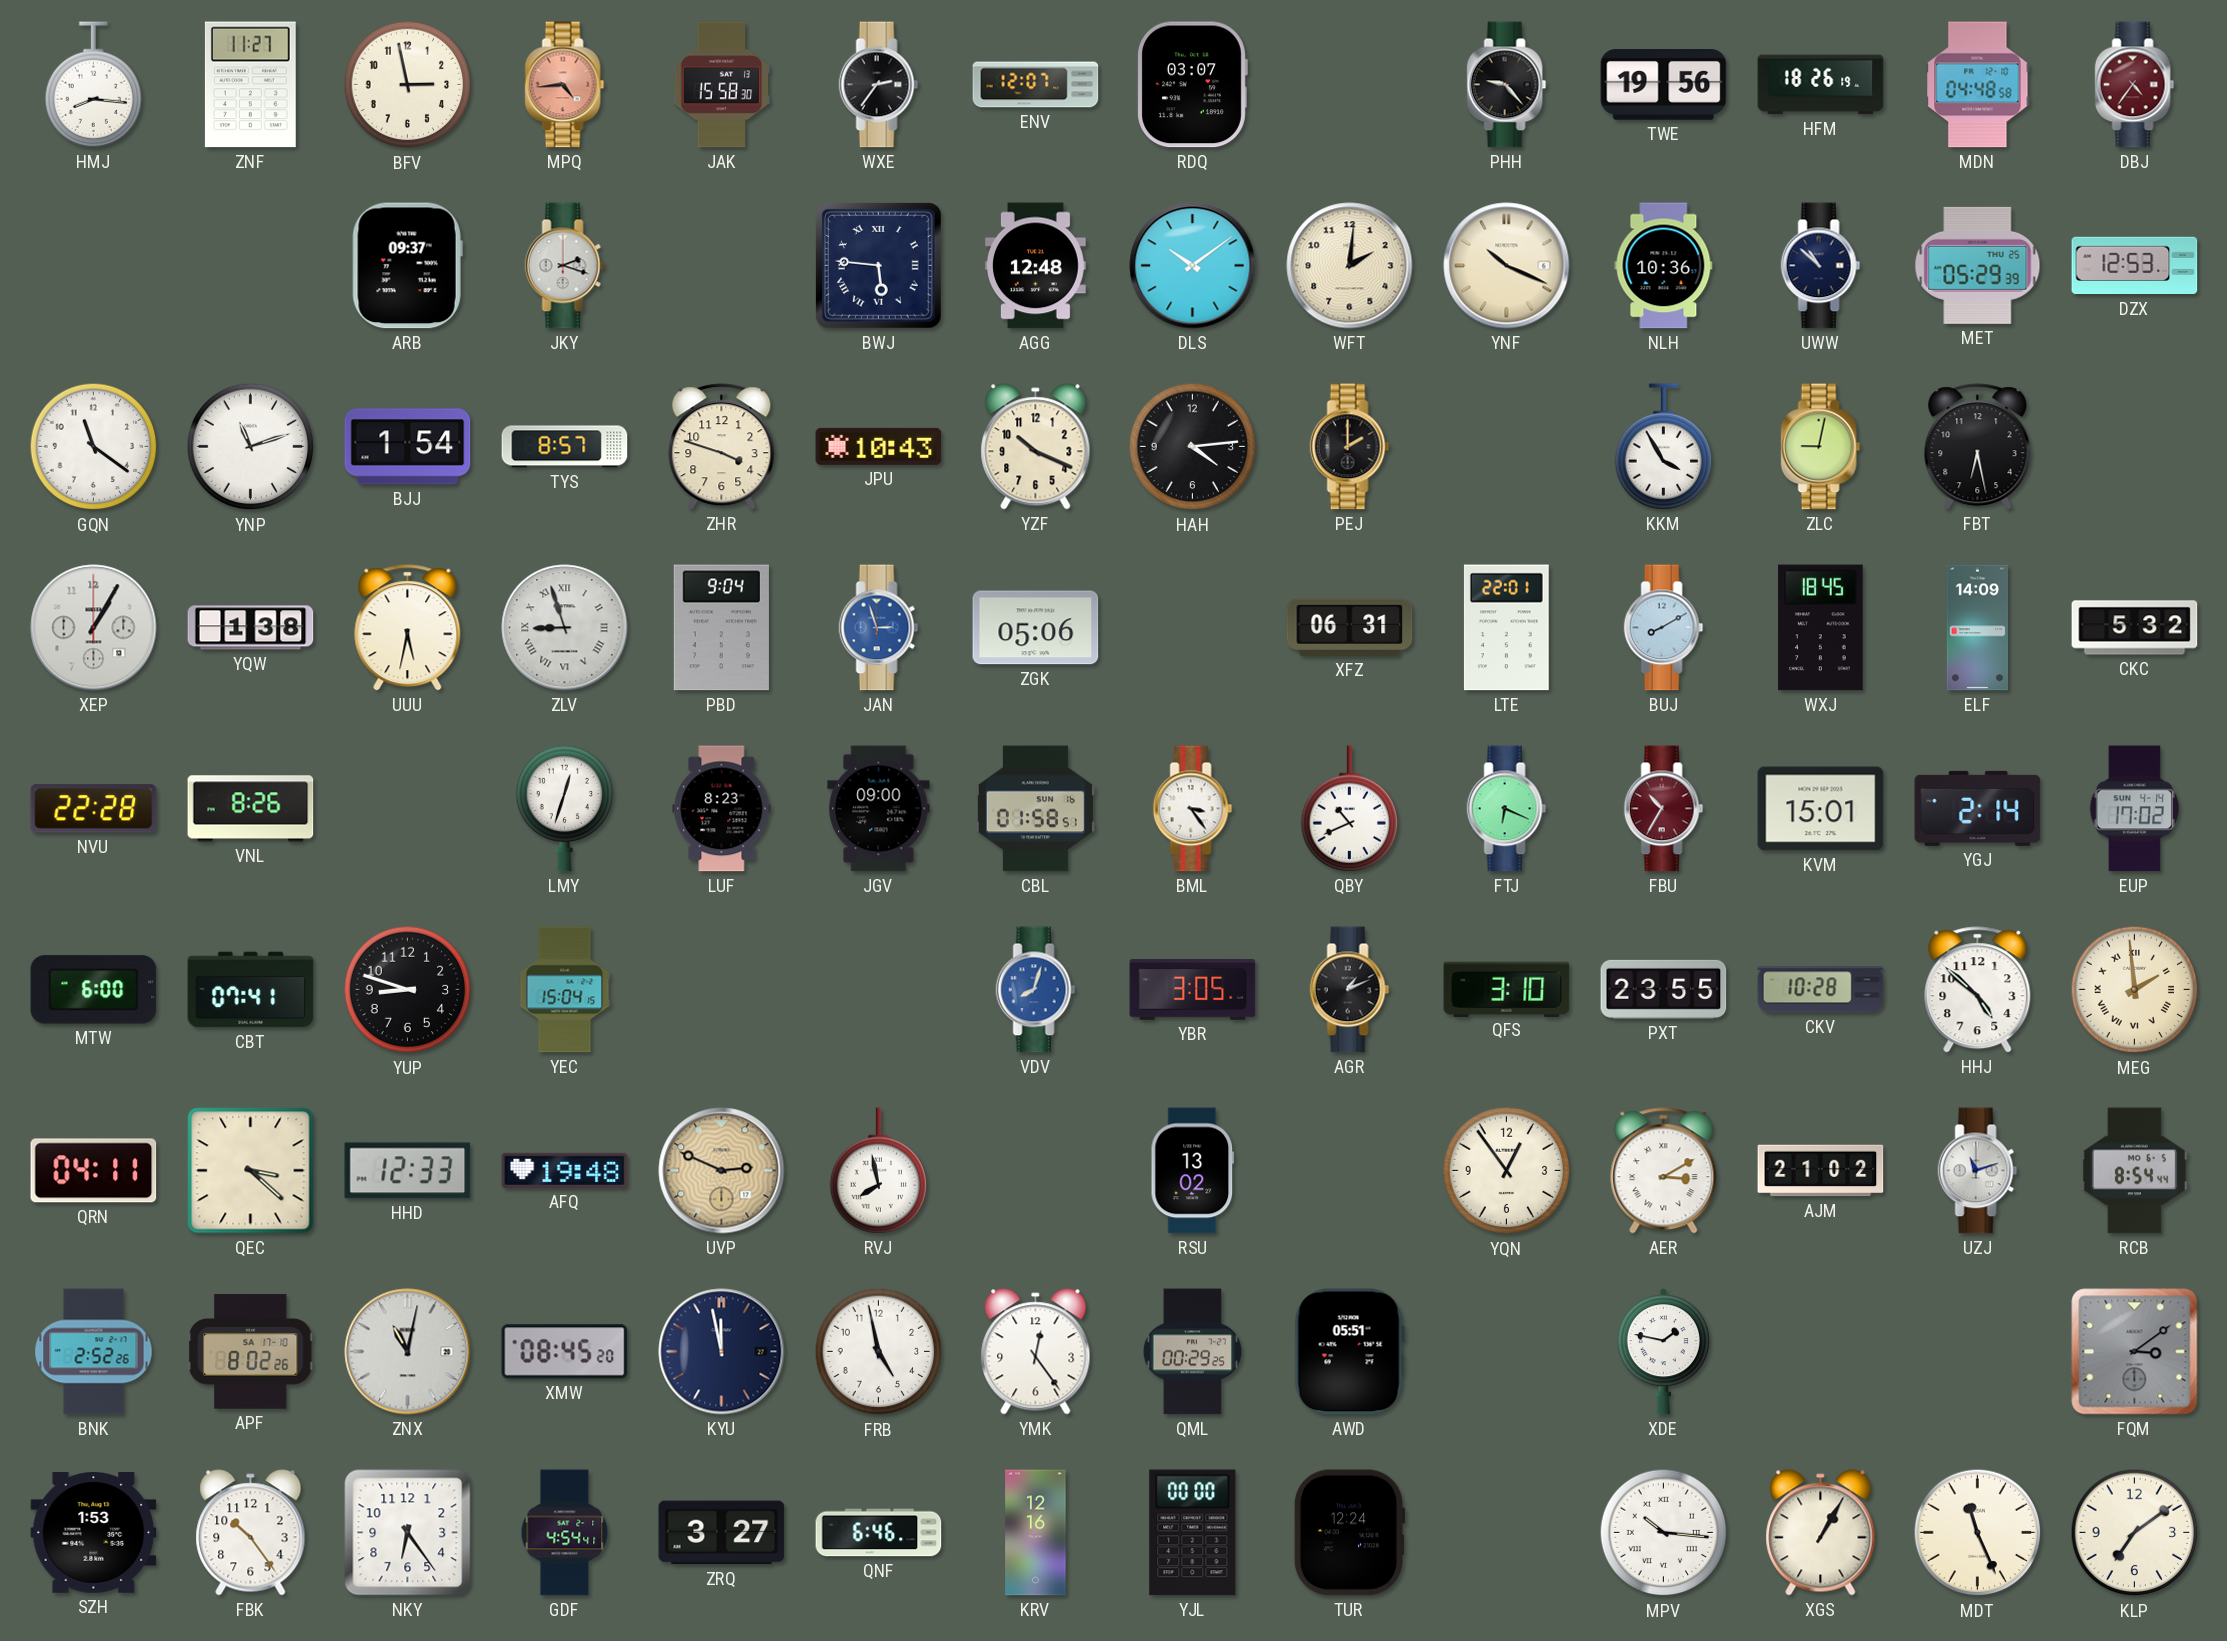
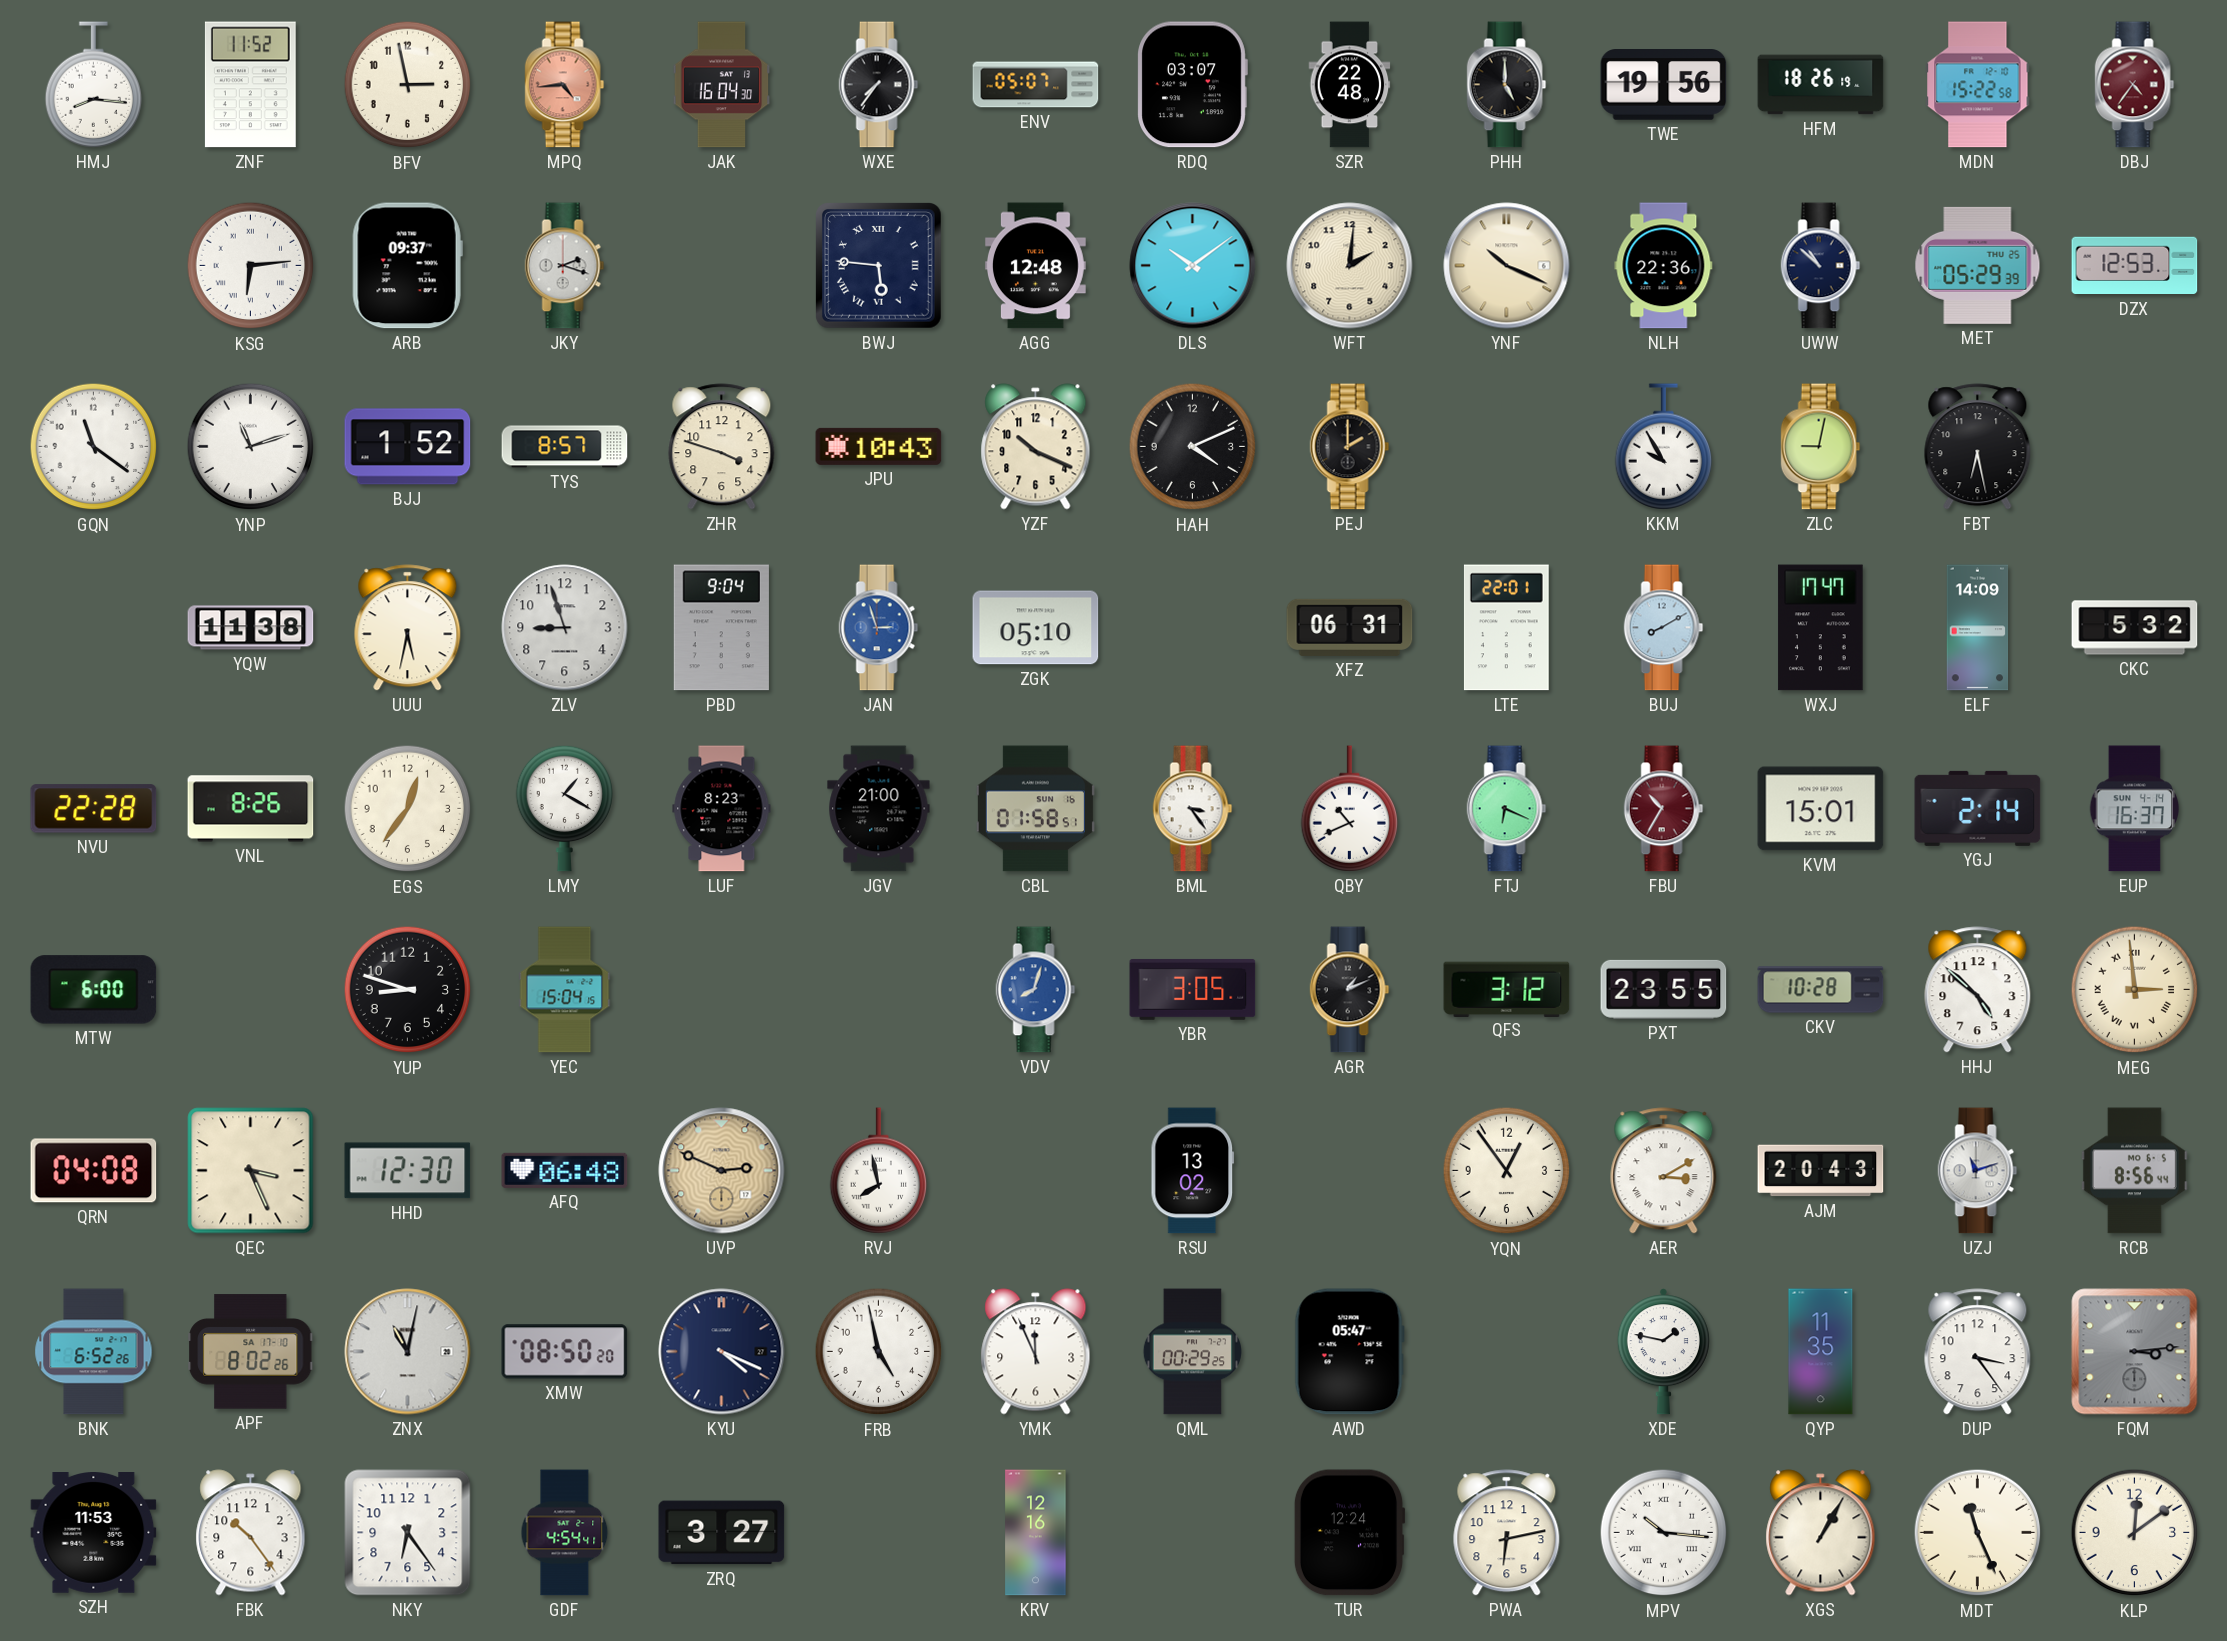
ZNF: 11:27 -> 11:52 (250, 85)
JAK: 15:58 -> 16:04 (722, 85)
WXE: 2:36 -> 7:36 (879, 85)
ENV: 12:07 -> 05:07 (1036, 85)
SZR: none -> 22:48 (1350, 85)
PHH: 9:23 -> 5:00 (1507, 85)
MDN: 04:48 -> 15:22 (1978, 85)
KSG: none -> 6:14 (251, 266)
NLH: 10:36 -> 22:36 (1664, 266)
BJJ: 1:54 -> 1:52 (408, 447)
HAH: 4:14 -> 4:11 (1193, 447)
KKM: 3:55 -> 9:55 (1664, 447)
XEP: 1:05 -> none (94, 628)
YQW: 1:38 -> 11:38 (251, 628)
ZLV numerals: Roman -> Arabic (565, 628)
ZGK: 05:06 -> 05:10 (1036, 628)
WXJ: 18:45 -> 17:47 (1821, 628)
EGS: none -> 12:36 (408, 809)
LMY: 12:33 -> 1:20 (565, 808)
JGV: 09:00 -> 21:00 (879, 809)
EUP: 17:02 -> 16:37 (2135, 809)
CBT: 07:41 -> none (251, 990)
QFS: 3:10 -> 3:12 (1507, 989)
MEG: 1:59 -> 2:59 (2135, 990)
QRN: 04:11 -> 04:08 (94, 1171)
QEC: 3:22 -> 3:26 (251, 1171)
HHD: 12:33 -> 12:30 (408, 1171)
AFQ: 19:48 -> 06:48 (565, 1170)
AJM: 21:02 -> 20:43 (1821, 1171)
RCB: 8:54 -> 8:56 (2134, 1171)
BNK: 2:52 -> 6:52 (94, 1352)
XMW: 08:45 -> 08:50 (565, 1352)
KYU: 11:58 -> 4:19 (722, 1352)
YMK: 12:24 -> 11:56 (1036, 1352)
AWD: 05:51 -> 05:47 (1349, 1352)
QYP: none -> 11:35 (1821, 1352)
DUP: none -> 3:24 (1978, 1352)
FQM: 3:09 -> 3:14 (2135, 1352)
SZH: 1:53 -> 11:53 (94, 1533)
QNF: 6:46 -> none (879, 1533)
YJL: 00:00 -> none (1193, 1533)
PWA: none -> 6:13 (1507, 1533)
KLP: 7:09 -> 12:09 (2135, 1533)
